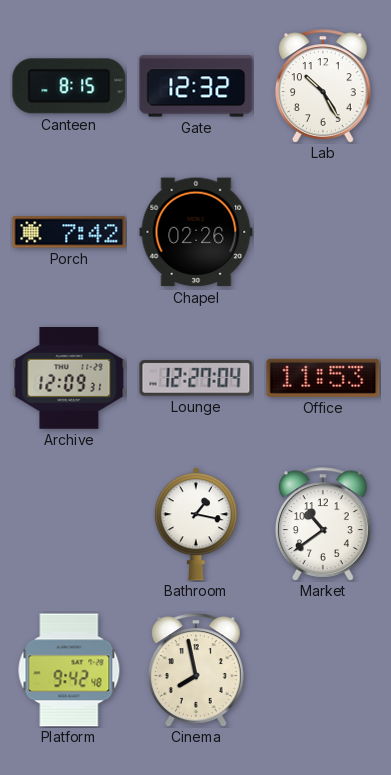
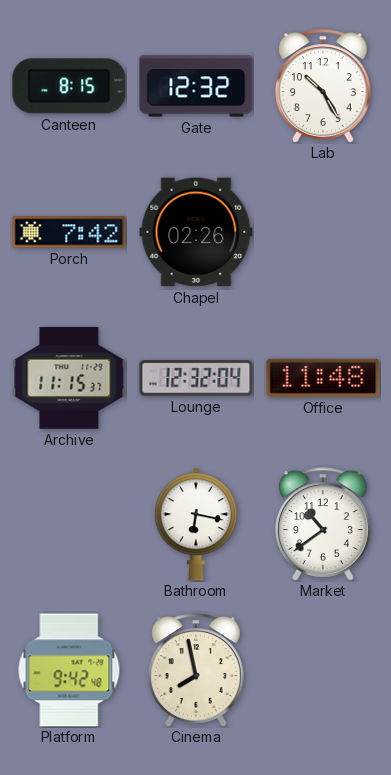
Archive: 12:09 -> 11:15 (69, 379)
Lounge: 12:27 -> 12:32 (196, 378)
Office: 11:53 -> 11:48 (323, 378)
Bathroom: 1:17 -> 6:17 (196, 524)
